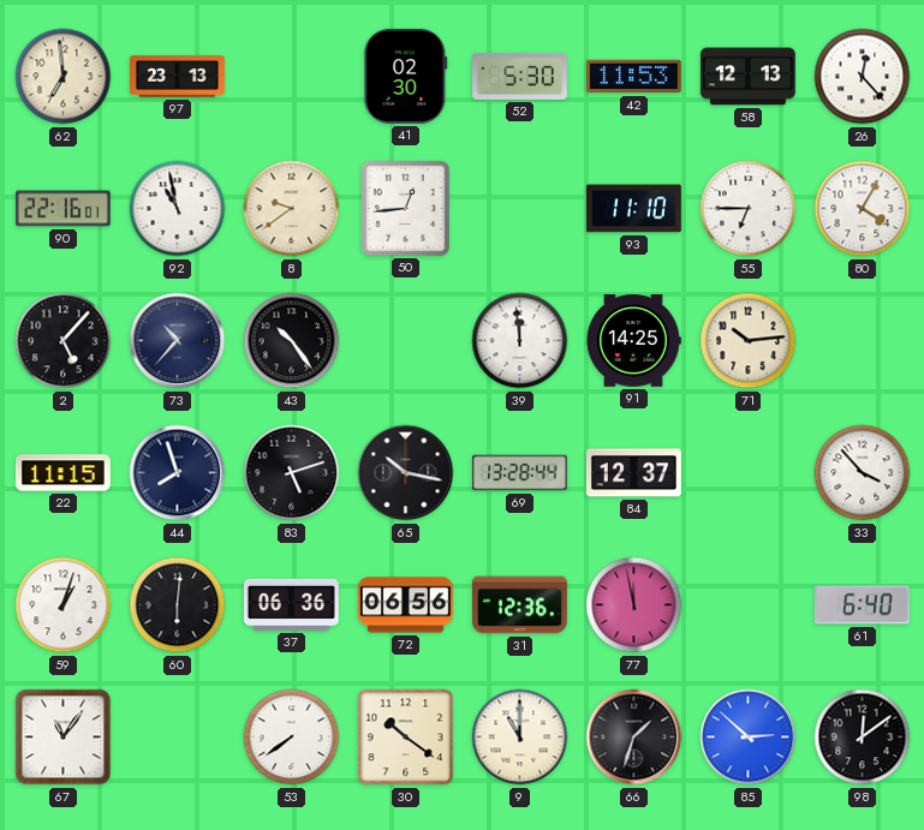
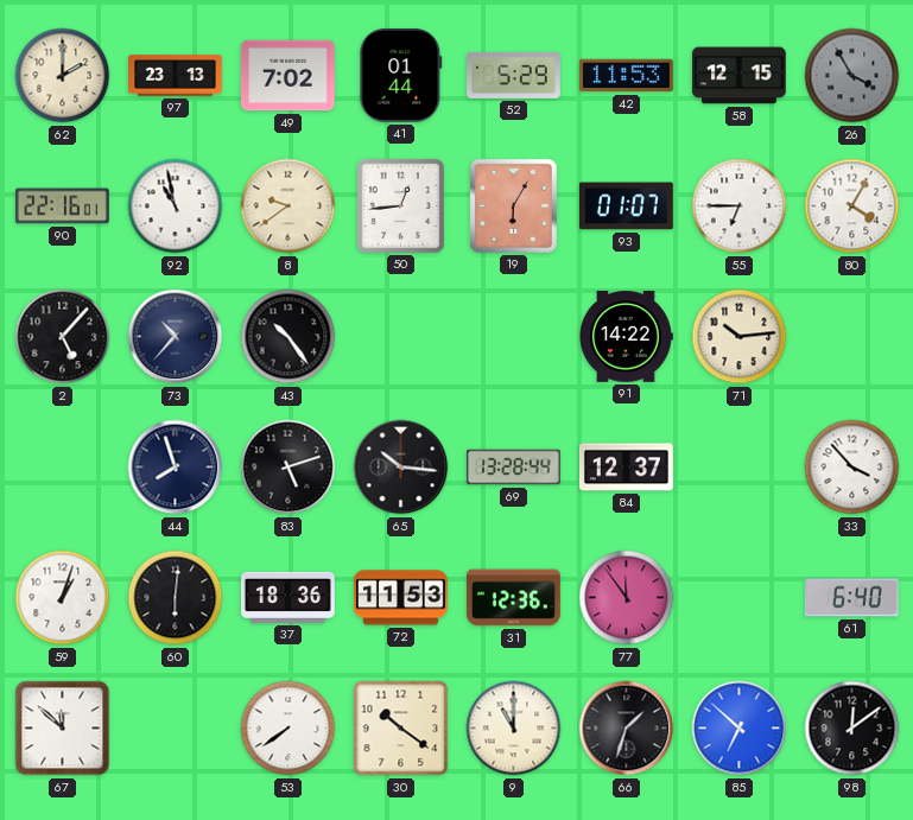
62: 6:59 -> 2:00 (63, 76)
49: none -> 7:02 (287, 76)
41: 02:30 -> 01:44 (401, 75)
52: 5:30 -> 5:29 (514, 75)
58: 12:13 -> 12:15 (738, 76)
26: 12:23 -> 3:55 (852, 76)
26 dial: white -> grey (852, 76)
19: none -> 6:05 (513, 205)
93: 11:10 -> 01:07 (626, 206)
39: 11:59 -> none (520, 341)
91: 14:25 -> 14:22 (626, 337)
22: 11:15 -> none (64, 473)
65: 10:17 -> 10:16 (401, 468)
37: 06:36 -> 18:36 (289, 597)
72: 06:56 -> 11:53 (401, 598)
77: 11:58 -> 11:54 (627, 598)
67: 11:06 -> 11:52 (63, 729)
85: 2:52 -> 6:52 (740, 729)
